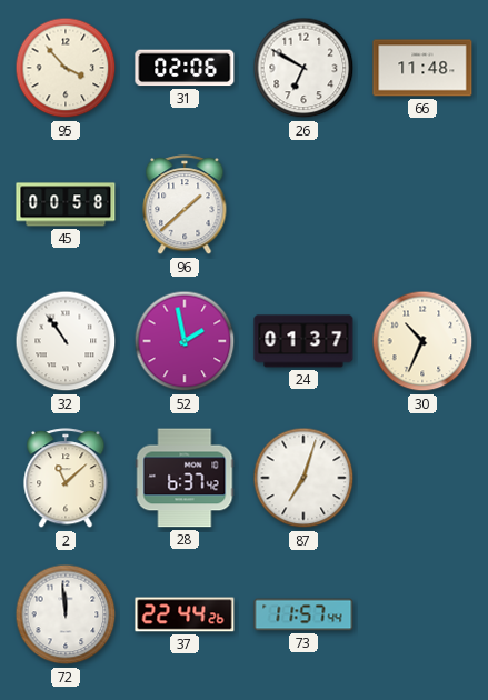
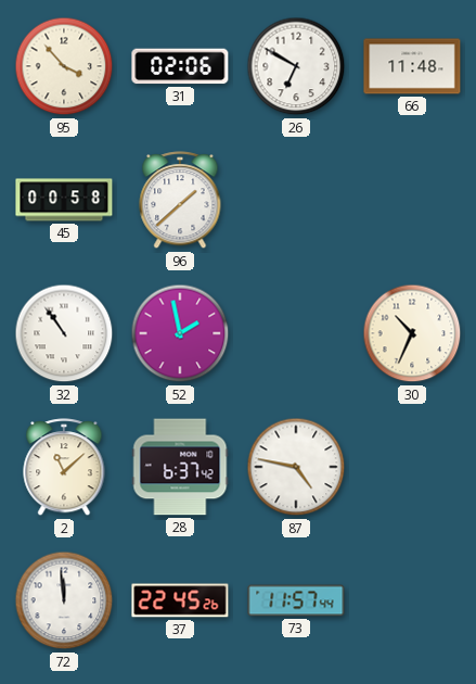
24: 01:37 -> none (303, 341)
87: 7:03 -> 4:47 (296, 467)
37: 22:44 -> 22:45 (180, 600)
